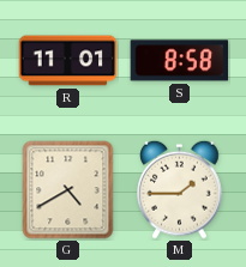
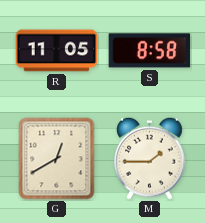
R: 11:01 -> 11:05 (57, 51)
G: 4:40 -> 12:40 (57, 159)
